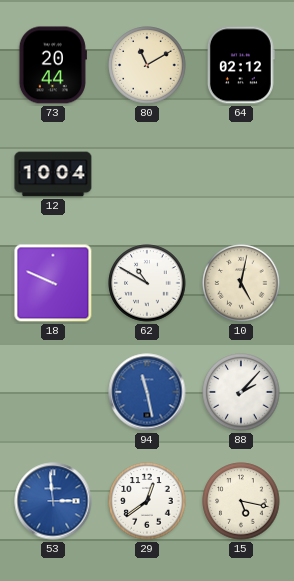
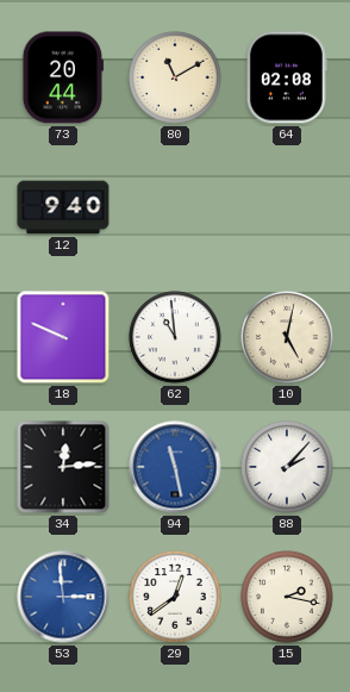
64: 02:12 -> 02:08 (287, 77)
12: 10:04 -> 9:40 (63, 207)
62: 10:50 -> 10:59 (175, 337)
34: none -> 12:14 (63, 467)
15: 5:17 -> 2:17 (287, 597)
